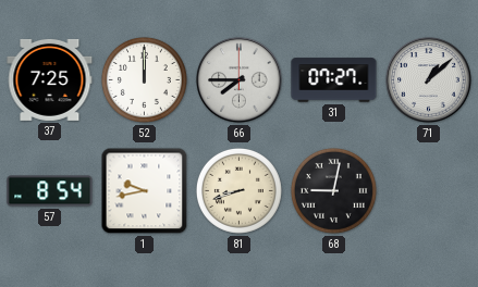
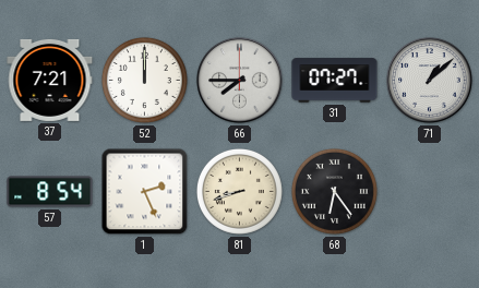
37: 7:25 -> 7:21 (50, 80)
1: 9:43 -> 2:26 (145, 192)
68: 9:02 -> 6:24 (334, 191)
